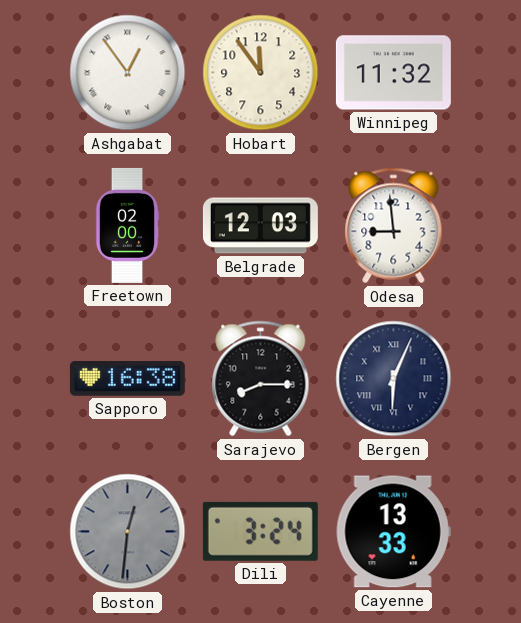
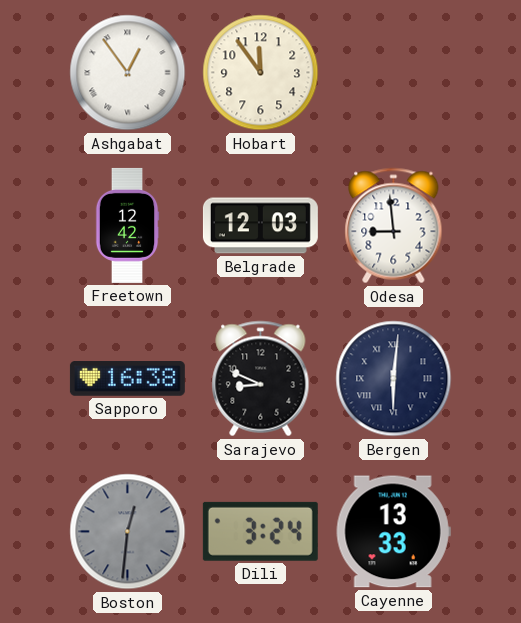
Winnipeg: 11:32 -> none (393, 73)
Freetown: 02:00 -> 12:42 (127, 225)
Sarajevo: 8:15 -> 8:49 (261, 379)
Bergen: 6:04 -> 6:01 (394, 379)
